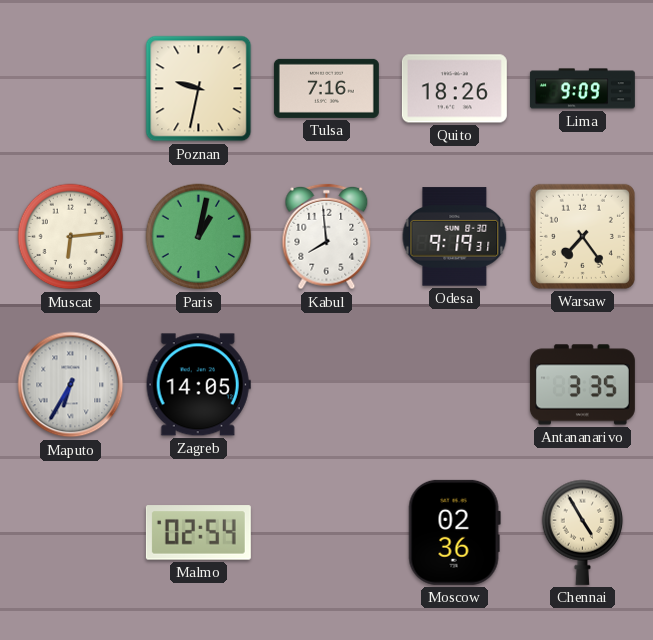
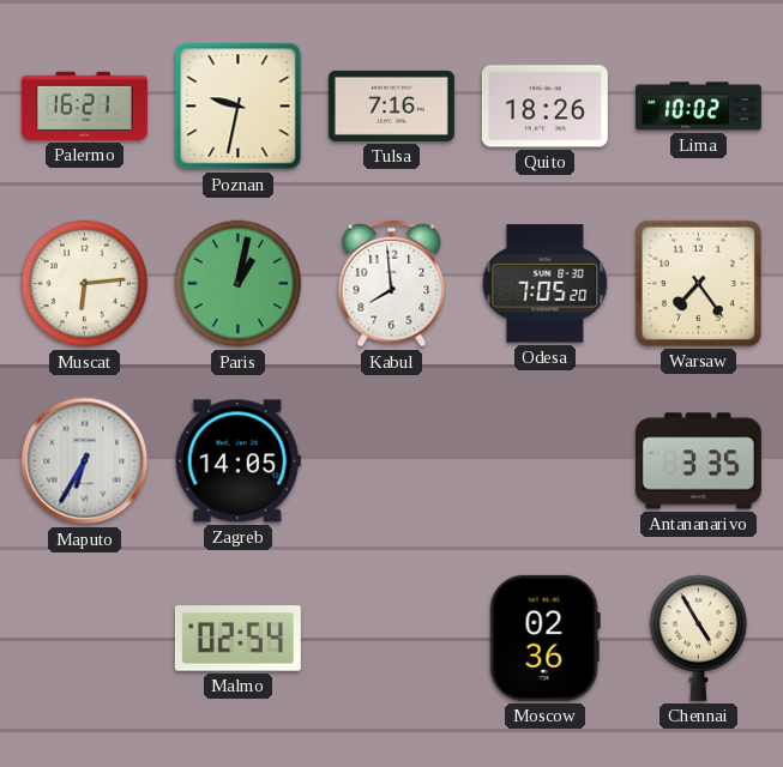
Palermo: none -> 16:21 (84, 105)
Lima: 9:09 -> 10:02 (698, 107)
Odesa: 9:19 -> 7:05 (546, 284)
